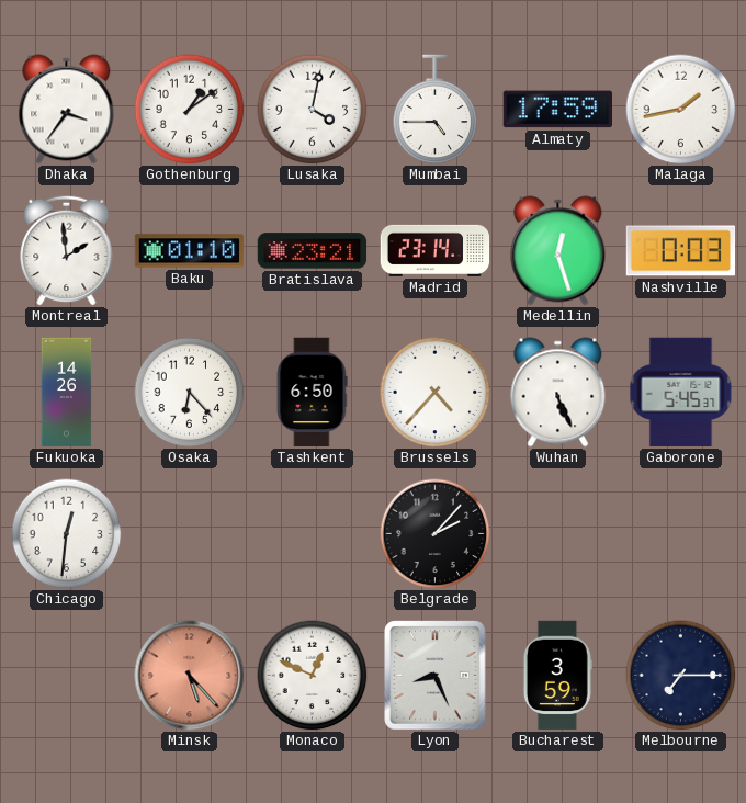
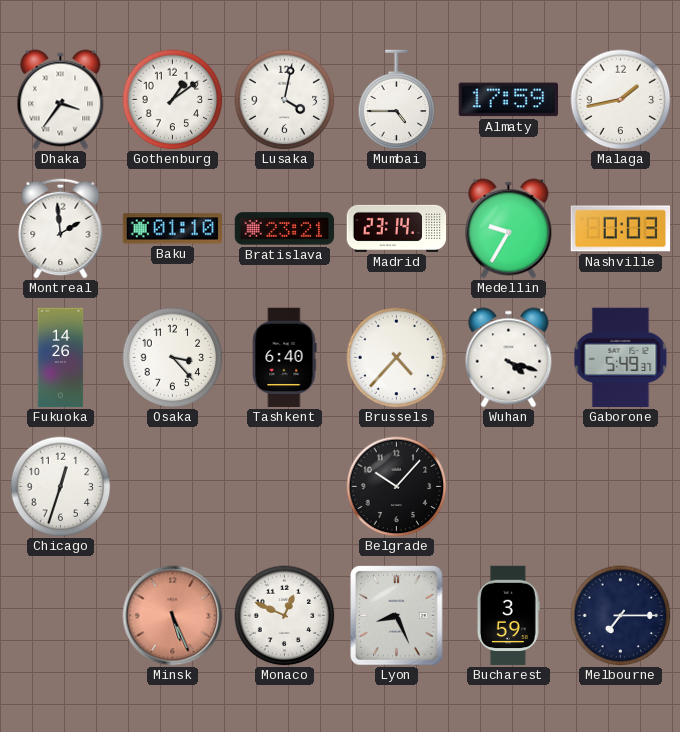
Medellin: 12:27 -> 9:35 (509, 229)
Osaka: 6:23 -> 3:23 (173, 358)
Tashkent: 6:50 -> 6:40 (284, 358)
Wuhan: 5:26 -> 4:18 (509, 358)
Gaborone: 5:45 -> 5:49 (621, 358)
Chicago: 12:31 -> 12:33 (61, 487)
Belgrade: 2:07 -> 10:07 (397, 487)
Minsk: 5:23 -> 5:26 (173, 616)
